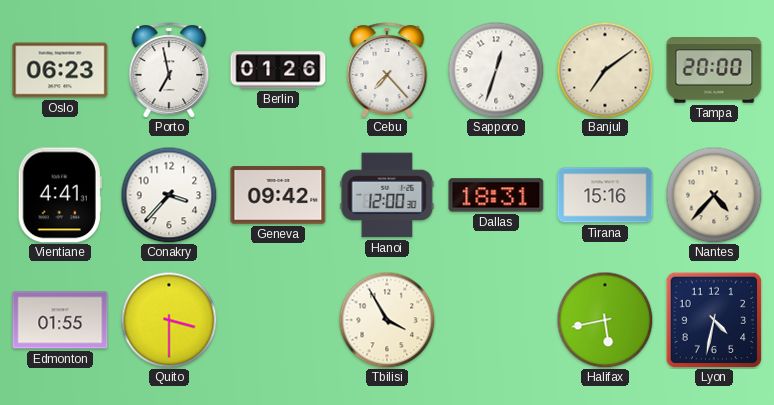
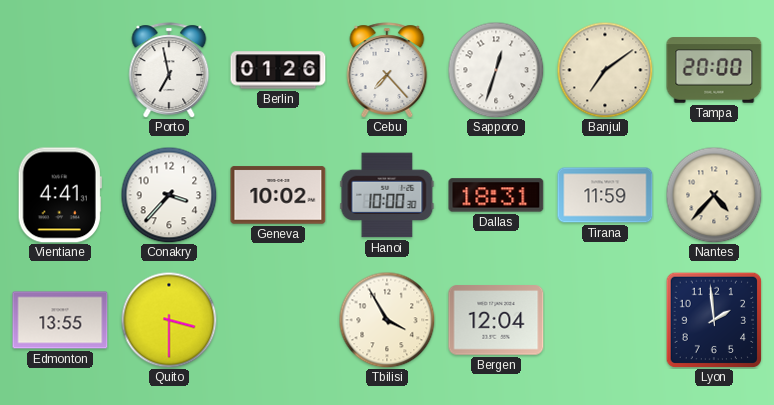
Oslo: 06:23 -> none (60, 70)
Geneva: 09:42 -> 10:02 (278, 195)
Hanoi: 12:00 -> 10:00 (387, 195)
Tirana: 15:16 -> 11:59 (605, 195)
Edmonton: 01:55 -> 13:55 (60, 320)
Bergen: none -> 12:04 (496, 320)
Halifax: 5:43 -> none (605, 320)
Lyon: 4:32 -> 1:59 (714, 320)
